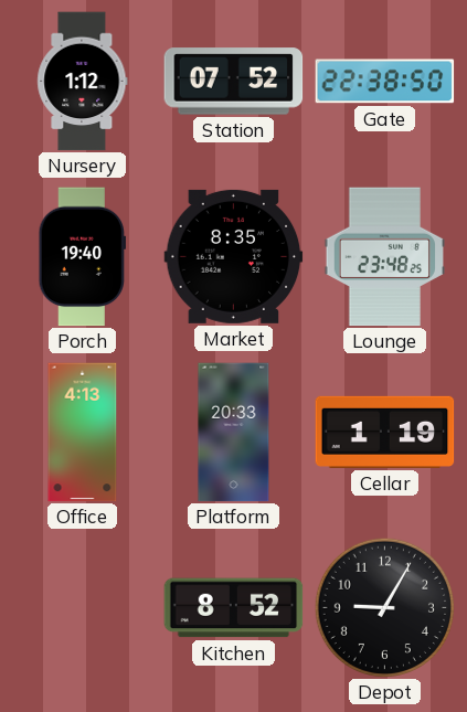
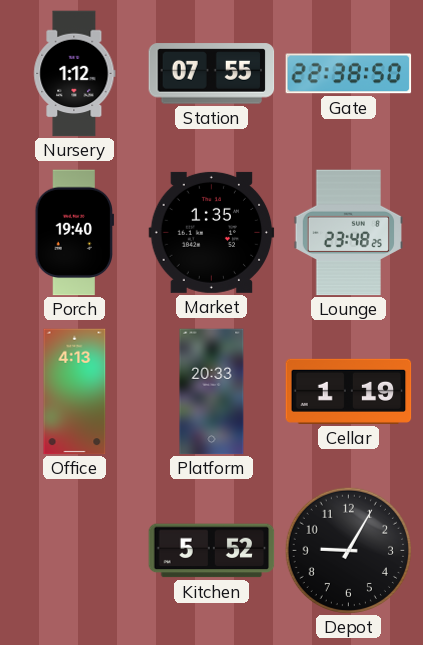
Station: 07:52 -> 07:55 (212, 74)
Market: 8:35 -> 1:35 (212, 232)
Kitchen: 8:52 -> 5:52 (212, 551)
